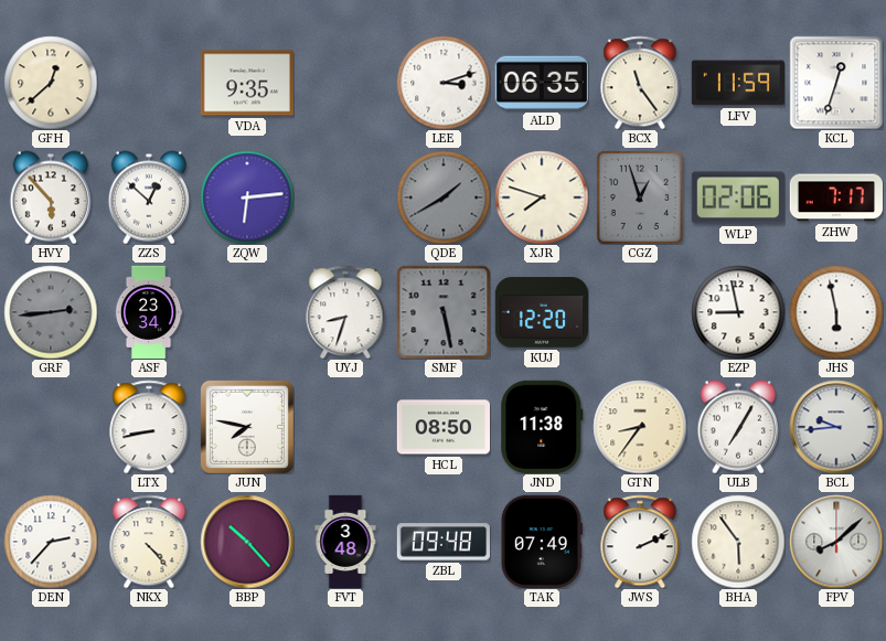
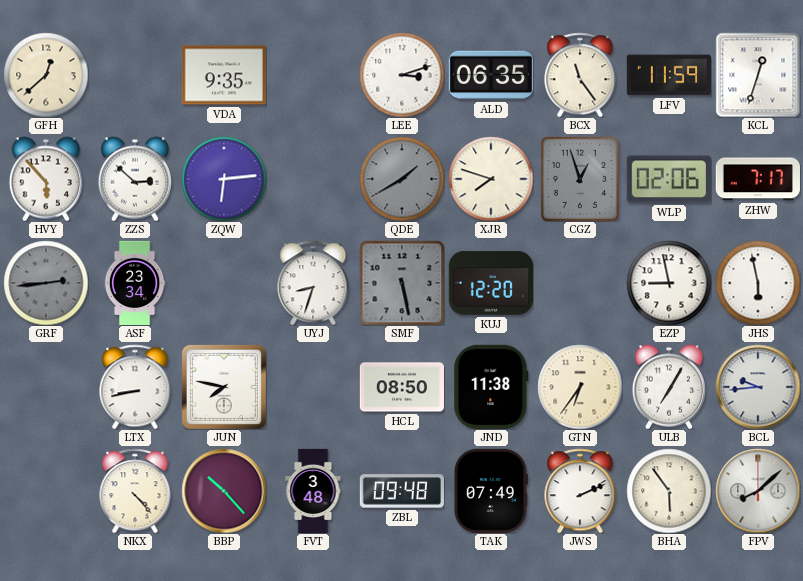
ZZS: 12:52 -> 2:52 (135, 179)
GTN: 8:36 -> 6:36 (580, 387)
DEN: 2:37 -> none (51, 542)
